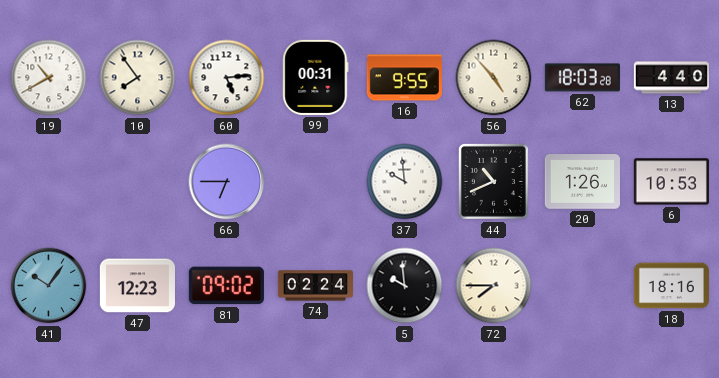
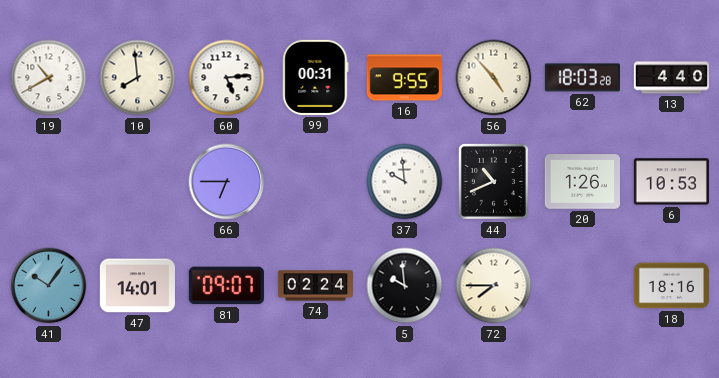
10: 7:54 -> 7:59 (138, 78)
47: 12:23 -> 14:01 (137, 286)
81: 09:02 -> 09:07 (226, 286)
